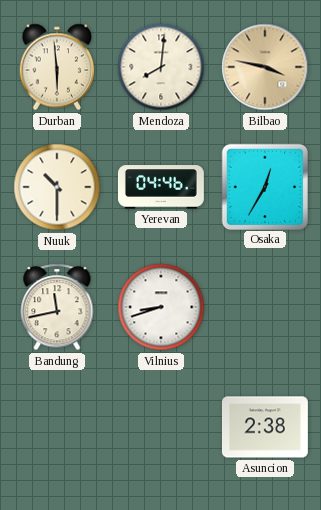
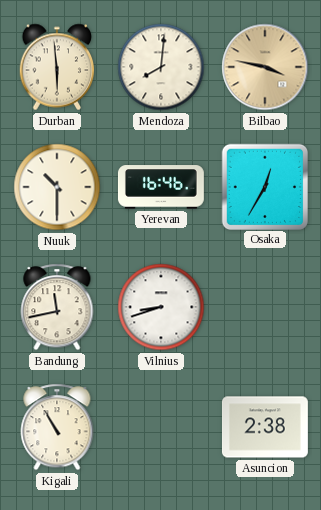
Yerevan: 04:46 -> 16:46 (161, 187)
Kigali: none -> 10:55 (57, 427)
